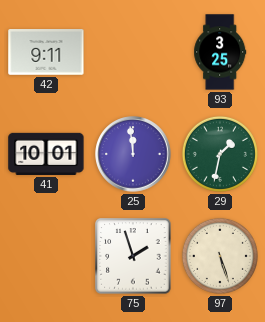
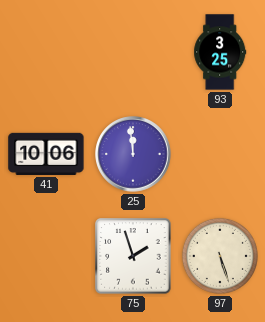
42: 9:11 -> none (46, 52)
41: 10:01 -> 10:06 (46, 154)
29: 1:32 -> none (220, 154)
